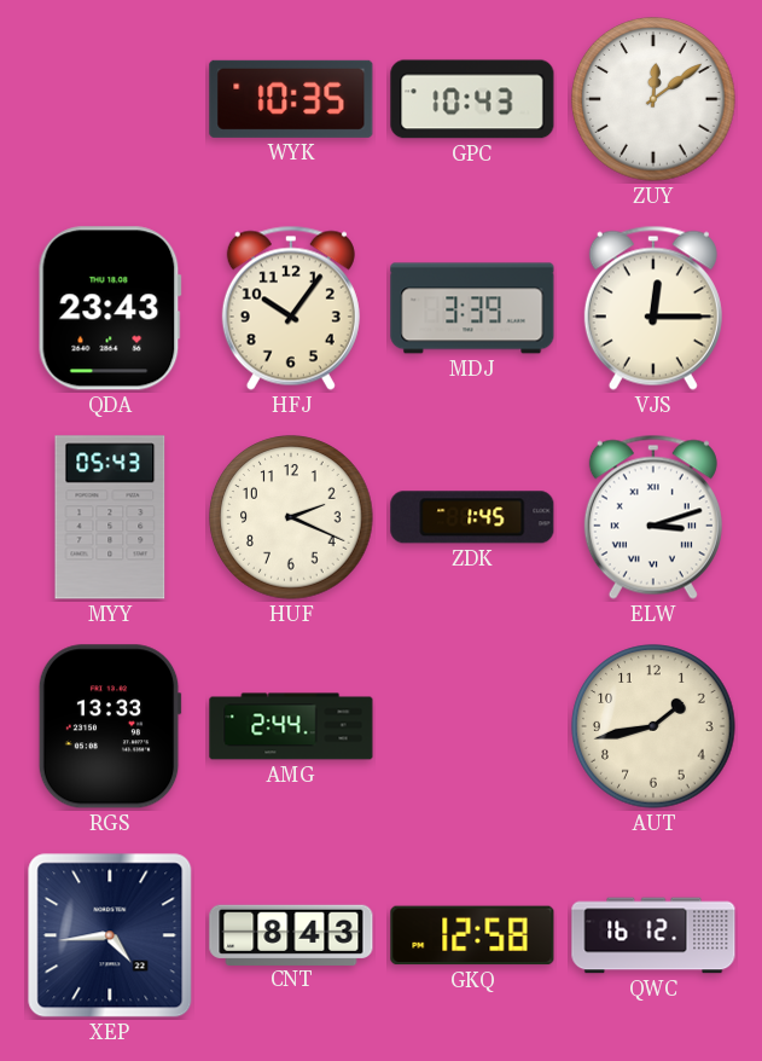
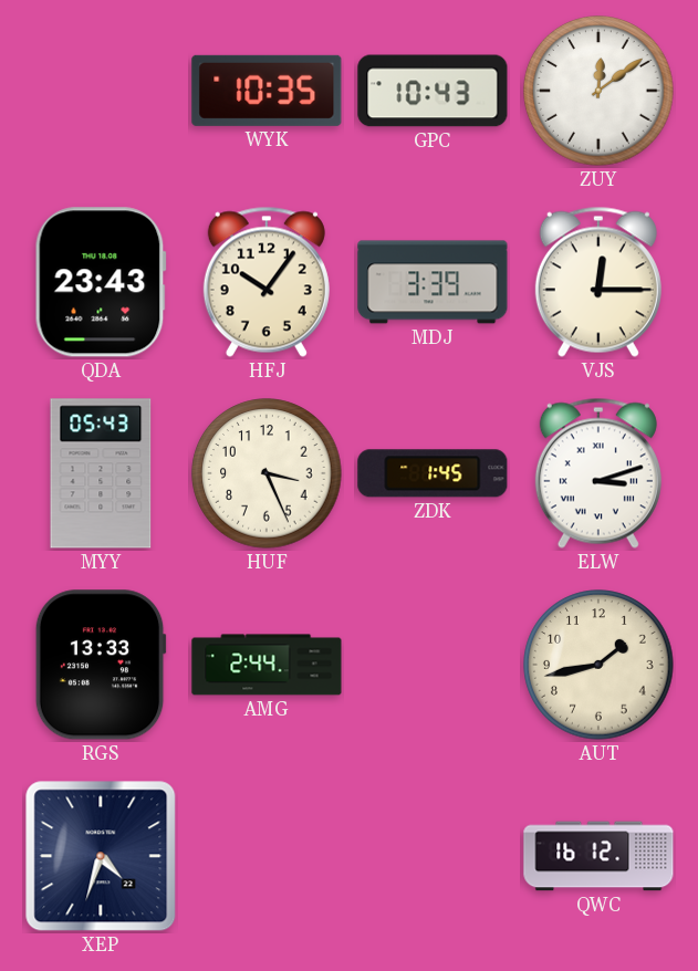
HUF: 2:19 -> 3:26 (267, 473)
XEP: 4:44 -> 4:33 (101, 856)
CNT: 8:43 -> none (291, 934)
GKQ: 12:58 -> none (472, 935)
